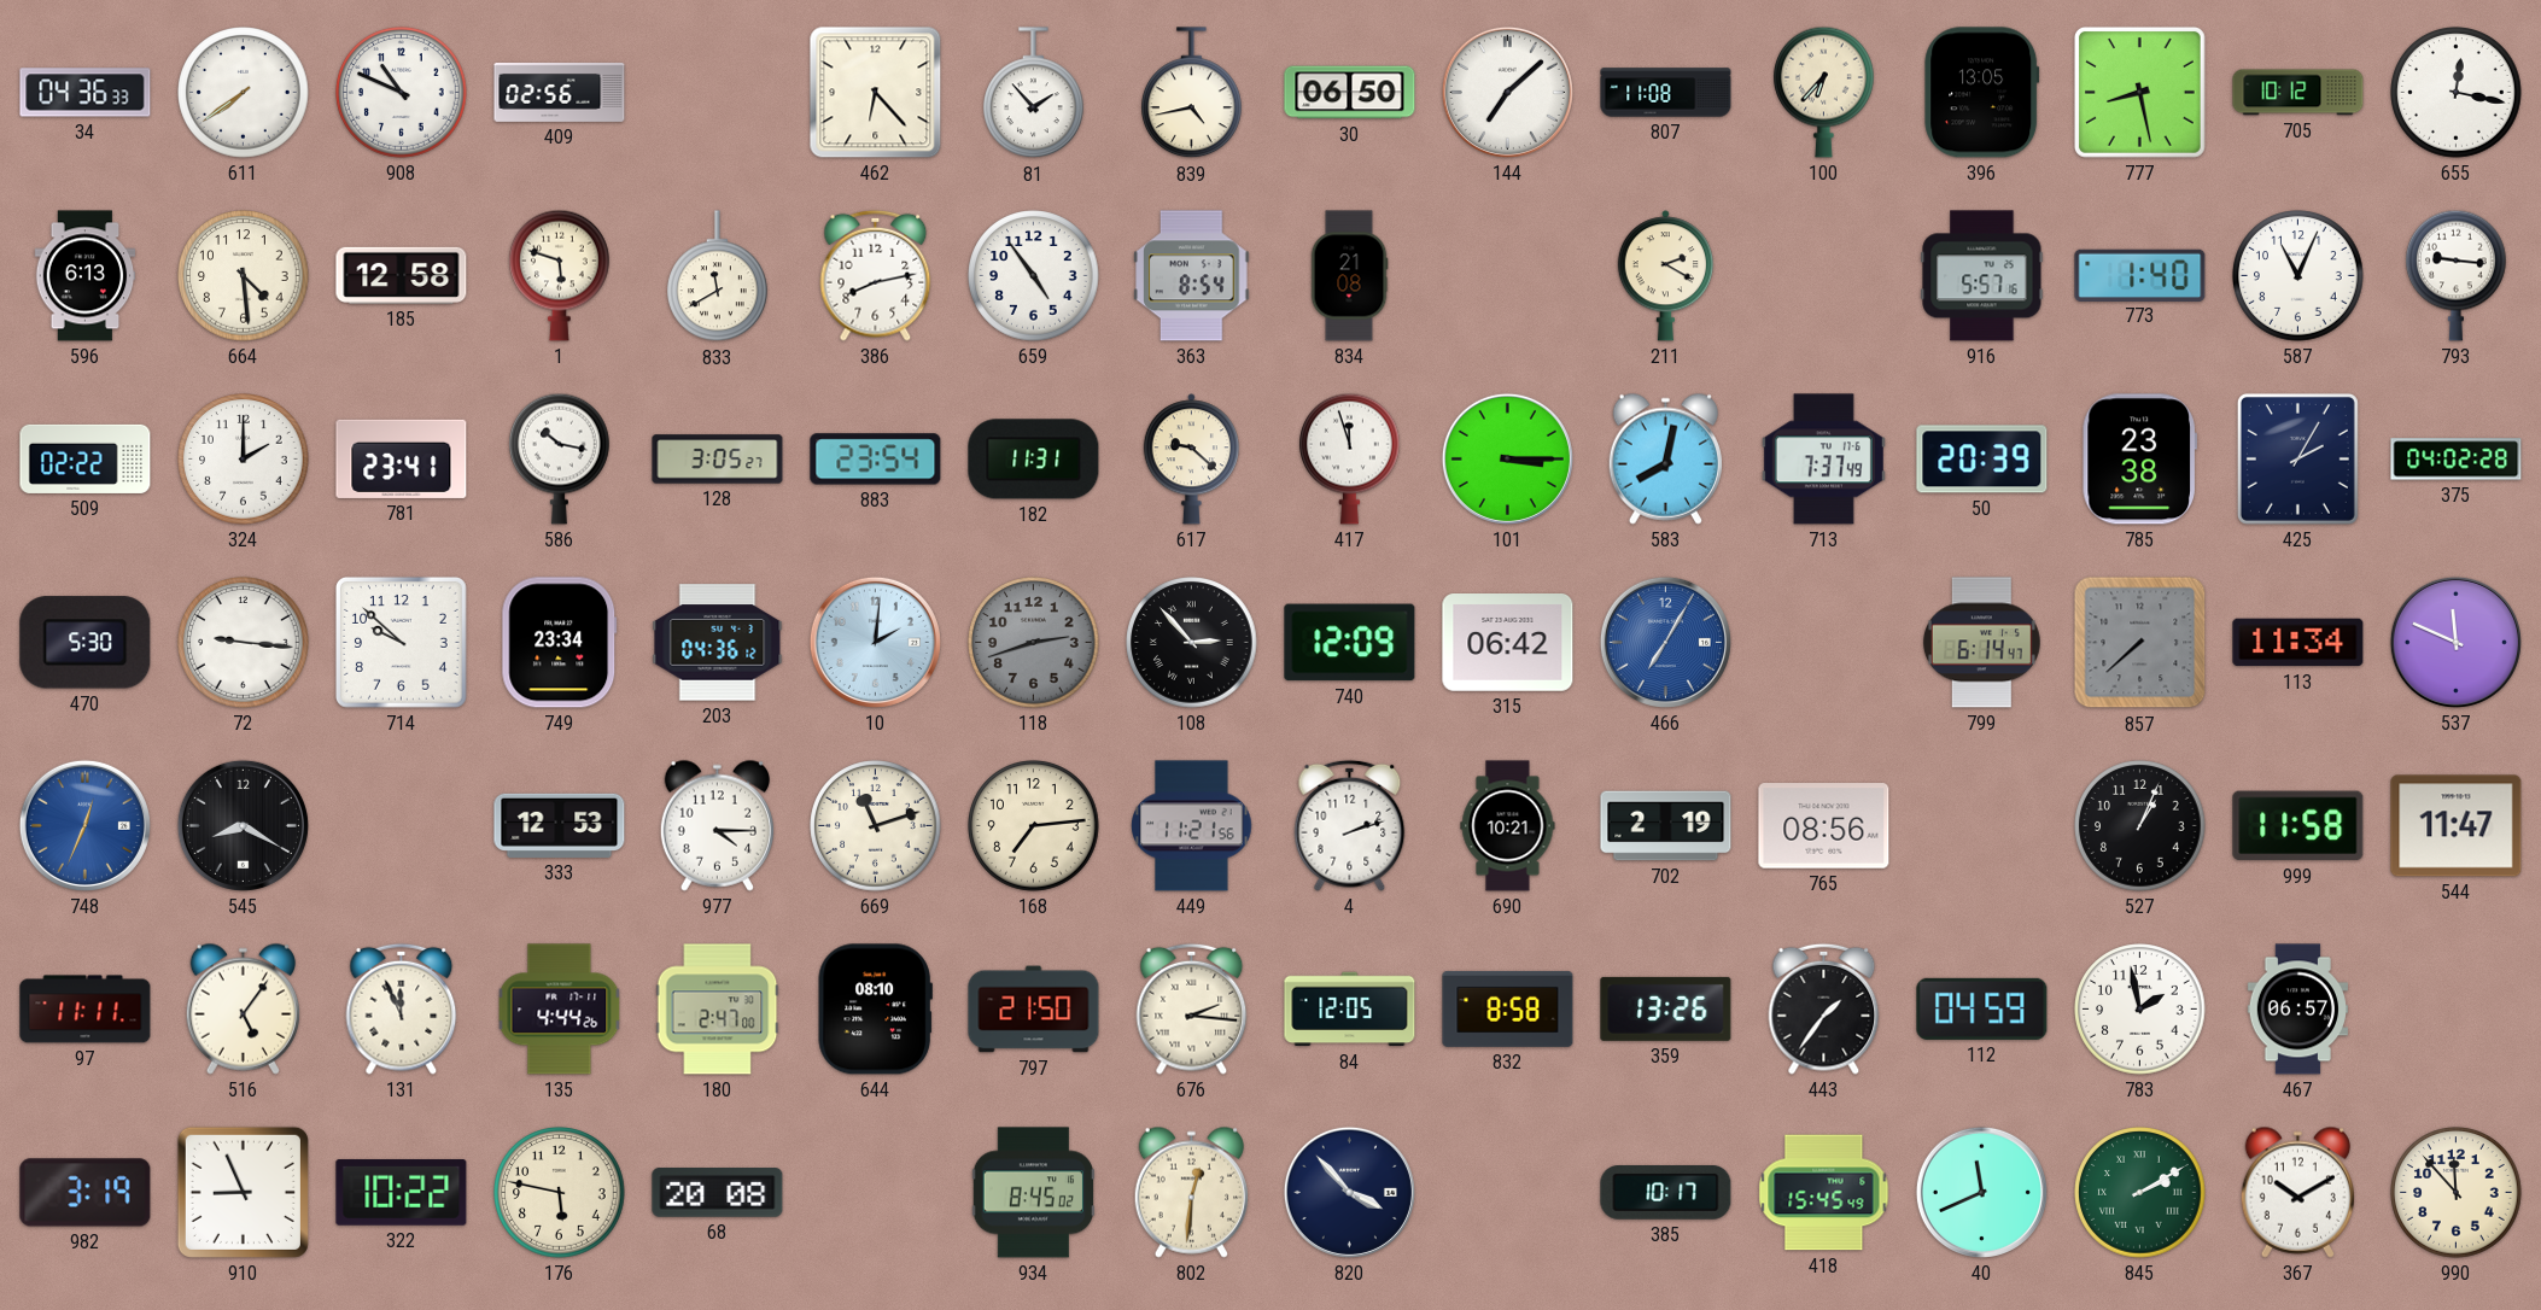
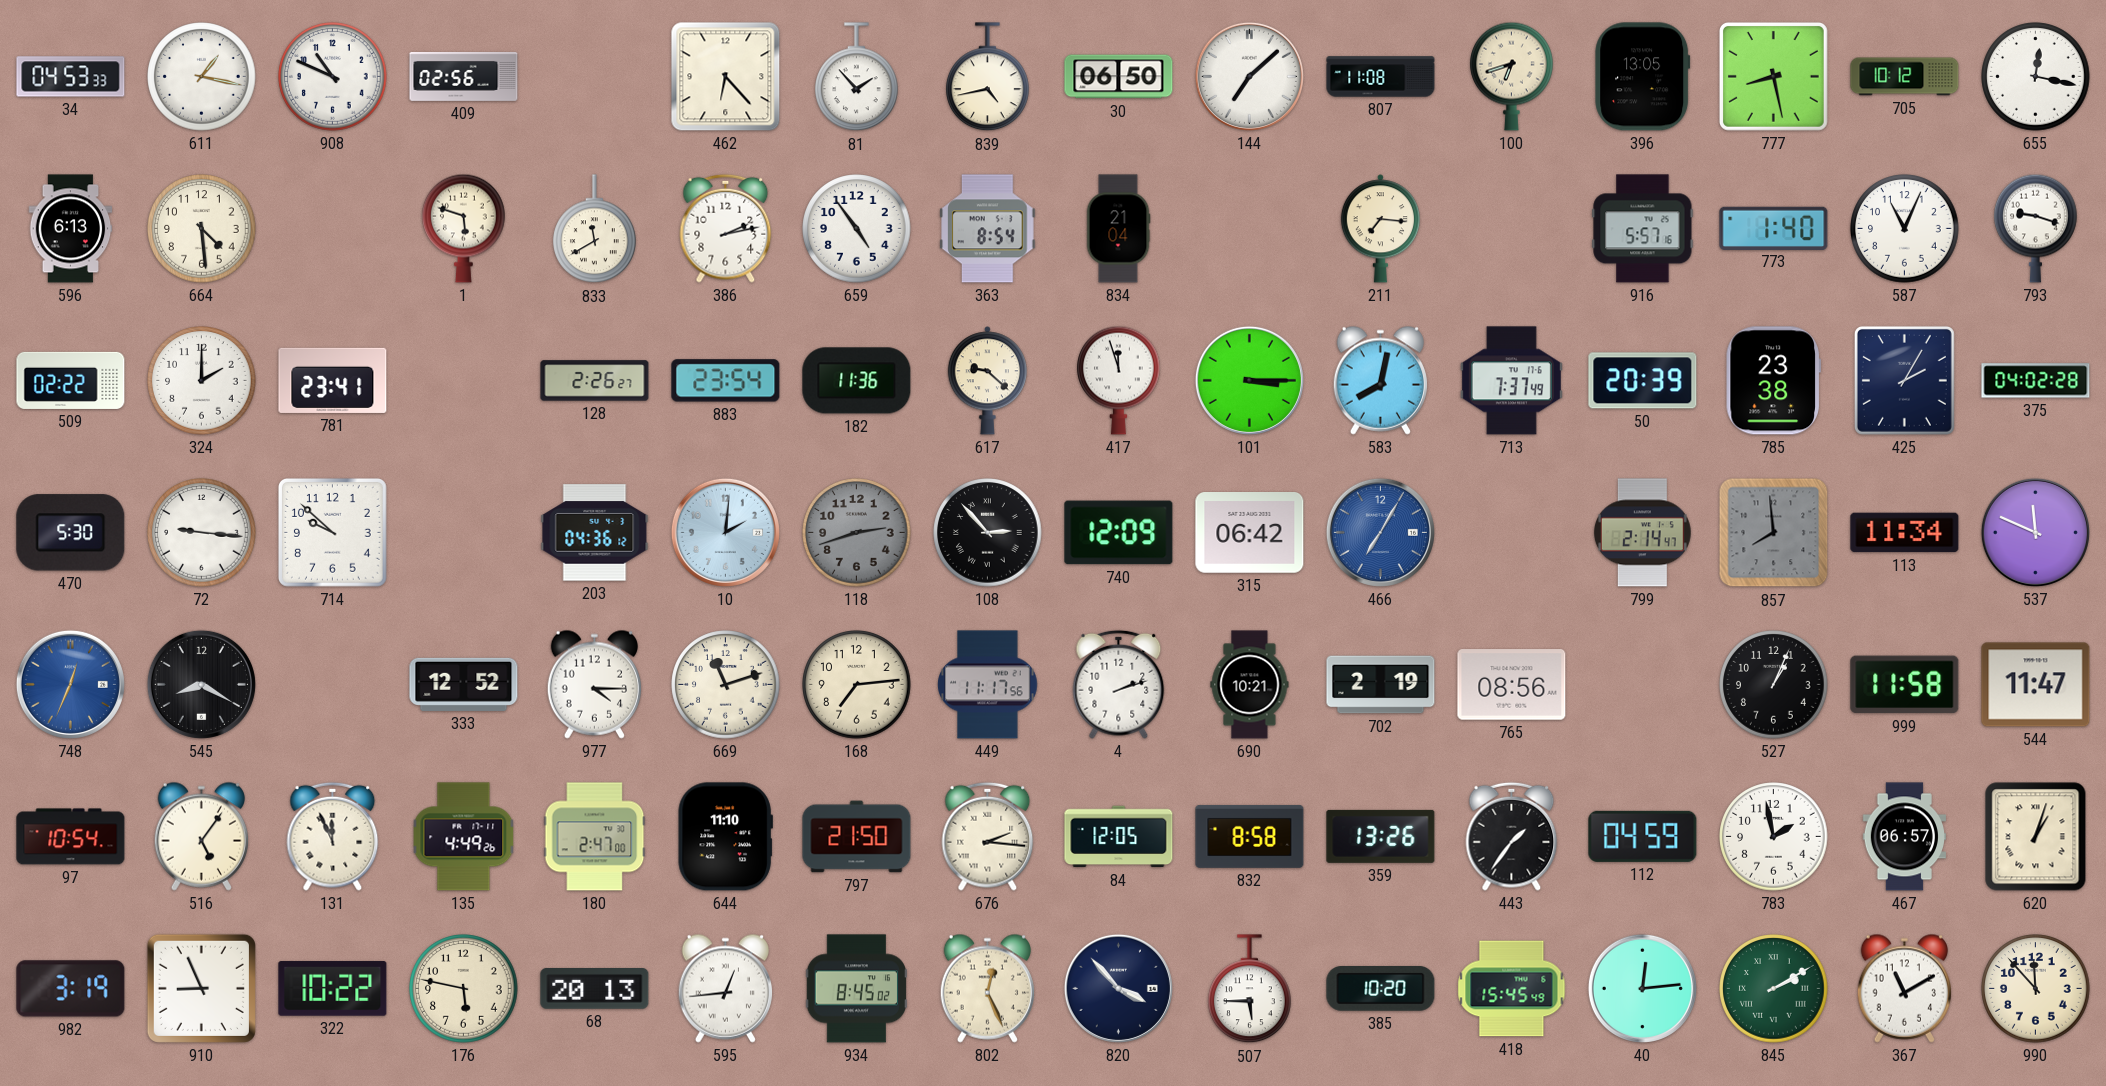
34: 04:36 -> 04:53 (71, 77)
611: 7:39 -> 1:17 (202, 77)
100: 6:37 -> 6:42 (1512, 76)
185: 12:58 -> none (402, 275)
386: 8:13 -> 2:13 (726, 228)
834: 21:08 -> 21:04 (1118, 229)
211: 2:20 -> 7:16 (1380, 229)
793: 9:16 -> 9:18 (2036, 228)
586: 10:17 -> none (560, 458)
128: 3:05 -> 2:26 (595, 381)
182: 11:31 -> 11:36 (857, 381)
749: 23:34 -> none (560, 643)
799: 6:14 -> 2:14 (1642, 533)
857: 7:38 -> 7:59 (1774, 533)
333: 12:53 -> 12:52 (464, 684)
449: 11:21 -> 11:17 (988, 685)
97: 11:11 -> 10:54 (71, 837)
135: 4:44 -> 4:49 (464, 837)
644: 08:10 -> 11:10 (725, 837)
620: none -> 1:03 (2036, 837)
68: 20:08 -> 20:13 (595, 989)
595: none -> 12:44 (725, 988)
802: 12:31 -> 12:26 (987, 988)
507: none -> 5:45 (1250, 989)
385: 10:17 -> 10:20 (1381, 989)
40: 11:41 -> 12:14 (1642, 988)
367: 10:10 -> 11:10 (1904, 988)
